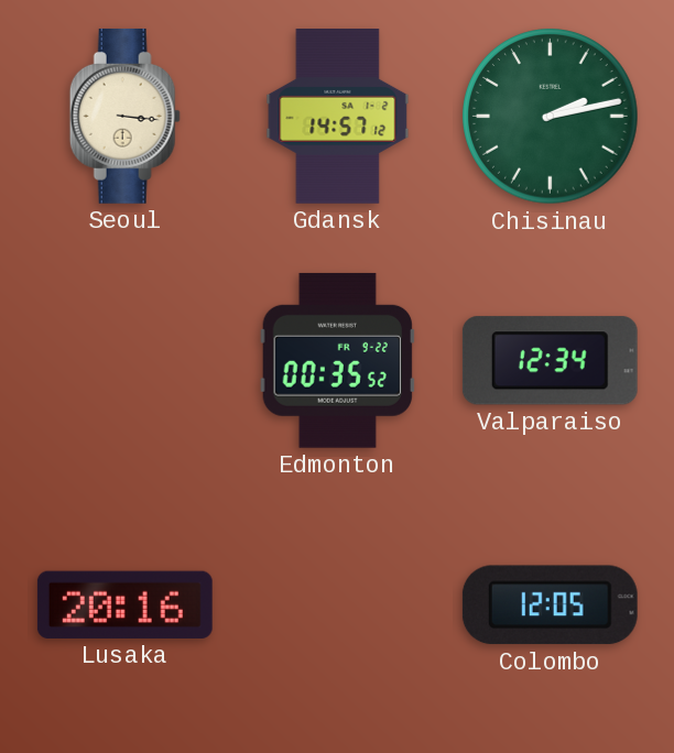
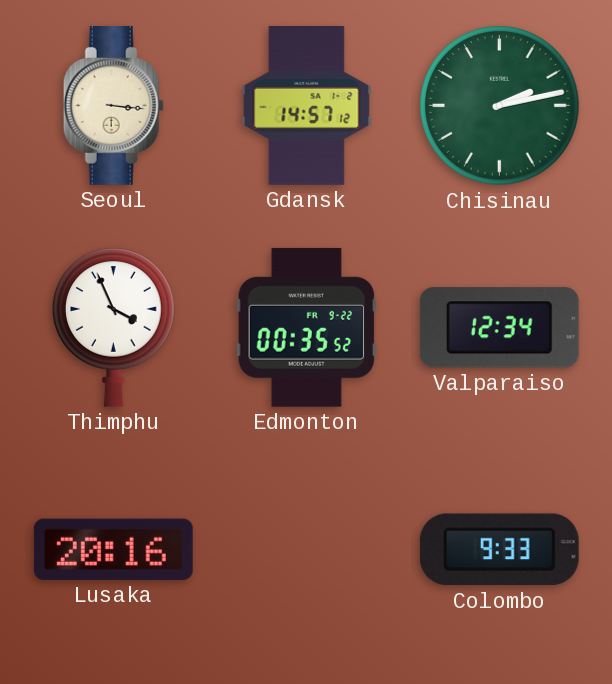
Thimphu: none -> 3:56 (113, 327)
Colombo: 12:05 -> 9:33 (499, 550)
